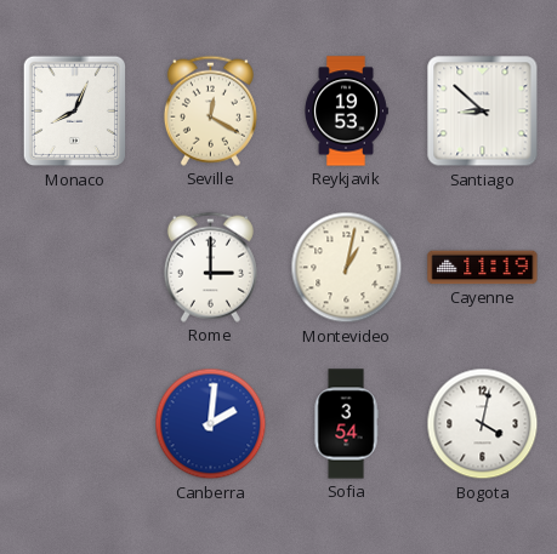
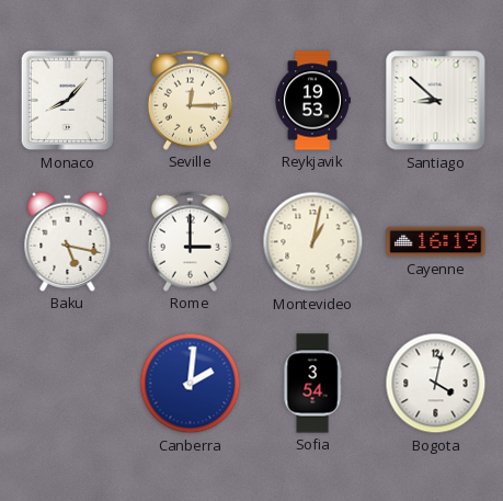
Monaco: 8:04 -> 8:07 (68, 101)
Seville: 12:20 -> 12:15 (190, 100)
Baku: none -> 5:17 (68, 241)
Cayenne: 11:19 -> 16:19 (436, 242)
